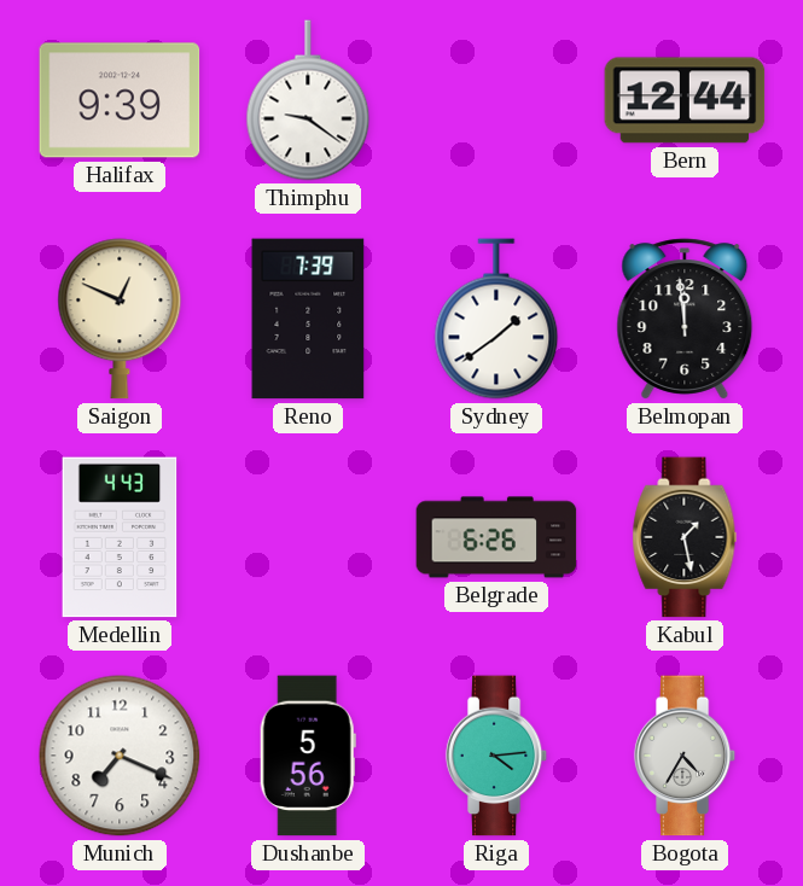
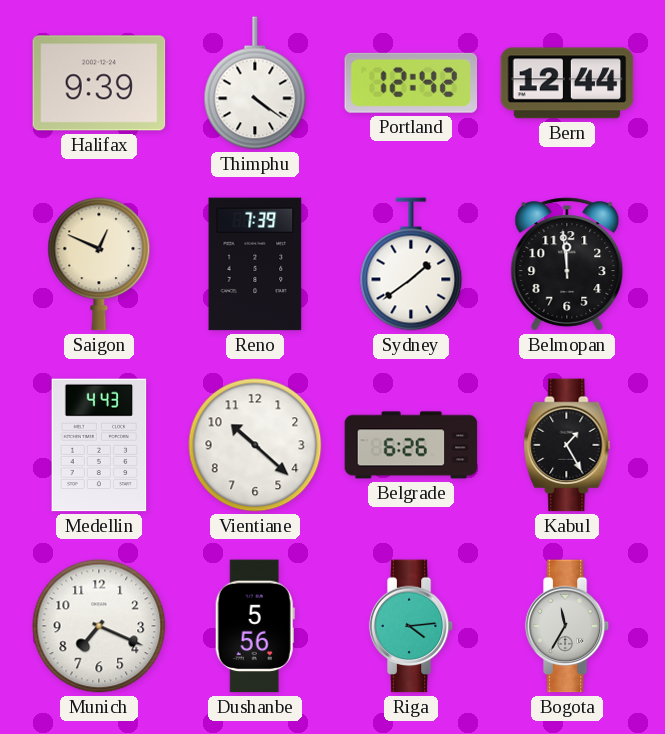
Thimphu: 9:21 -> 4:21 (255, 83)
Portland: none -> 12:42 (411, 83)
Vientiane: none -> 10:22 (255, 445)
Kabul: 1:28 -> 1:25 (567, 445)
Bogota: 4:35 -> 11:35 (567, 626)
